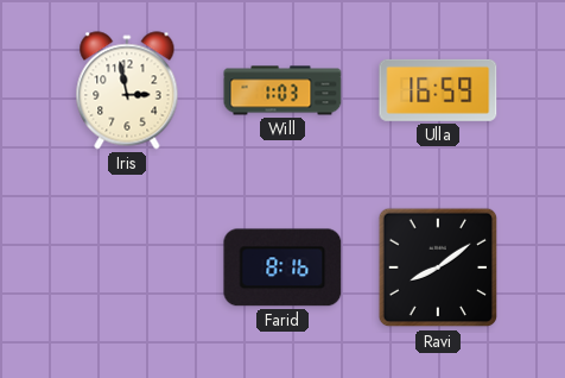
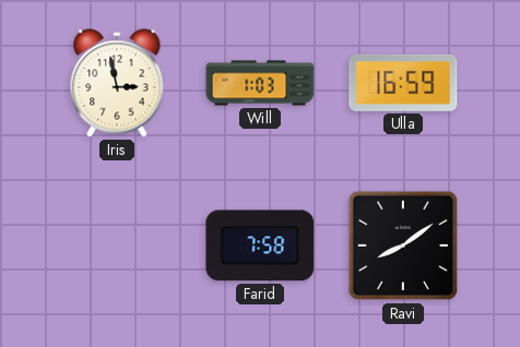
Farid: 8:16 -> 7:58 (260, 246)
